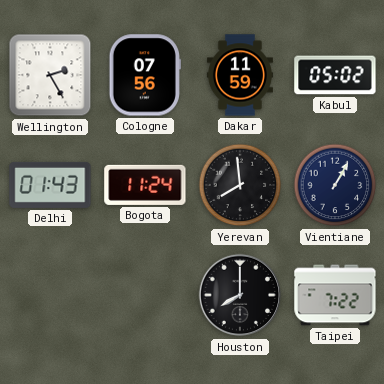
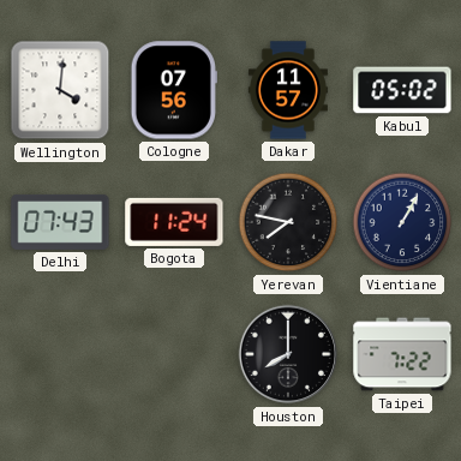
Wellington: 2:25 -> 4:01 (60, 90)
Dakar: 11:59 -> 11:57 (288, 90)
Delhi: 01:43 -> 07:43 (60, 222)
Yerevan: 7:59 -> 7:47 (288, 222)
